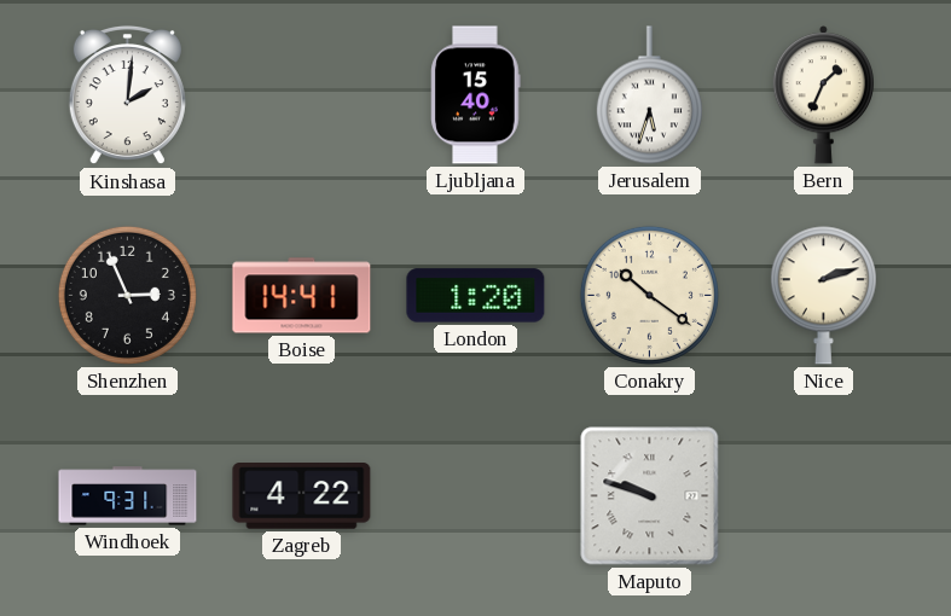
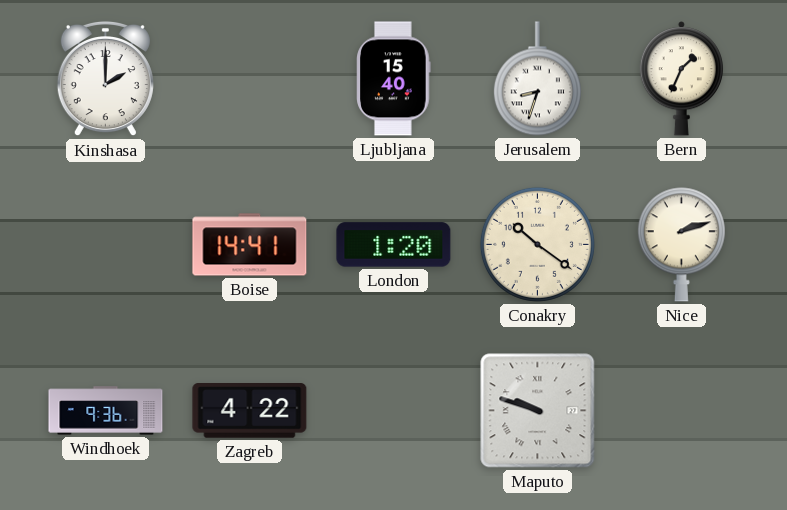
Kinshasa: 2:01 -> 2:00 (105, 79)
Jerusalem: 5:33 -> 8:33 (537, 79)
Shenzhen: 2:56 -> none (127, 295)
Windhoek: 9:31 -> 9:36 (106, 411)
